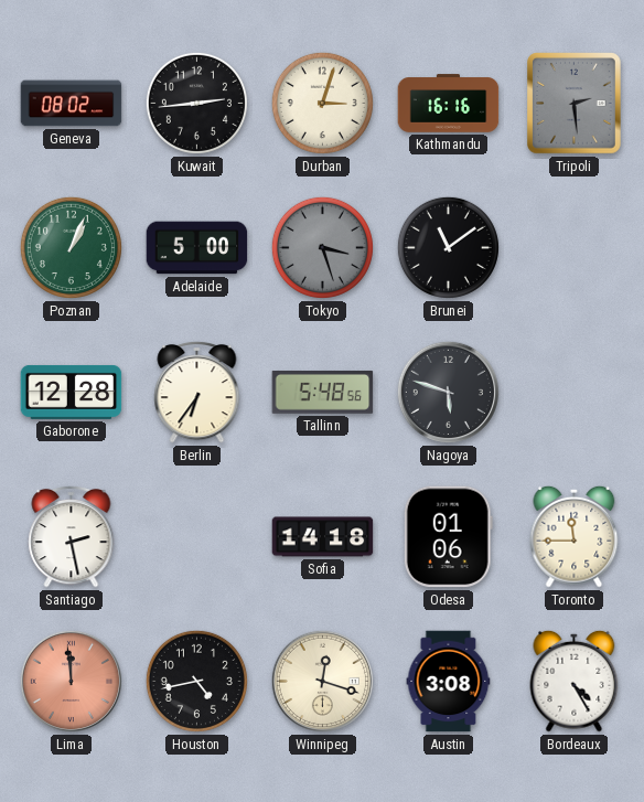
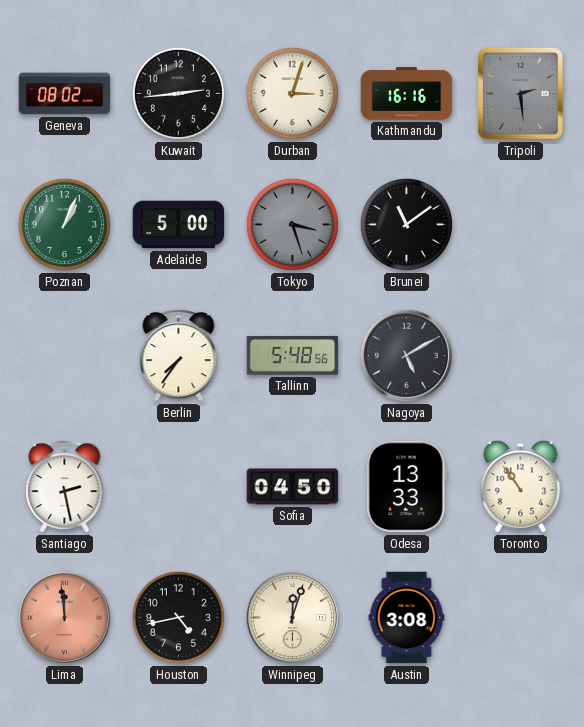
Gaborone: 12:28 -> none (72, 392)
Berlin: 6:36 -> 7:36 (179, 355)
Nagoya: 5:48 -> 5:10 (406, 355)
Sofia: 14:18 -> 04:50 (293, 487)
Odesa: 01:06 -> 13:33 (406, 487)
Toronto: 11:45 -> 10:54 (521, 486)
Winnipeg: 12:18 -> 12:03 (292, 617)
Bordeaux: 4:25 -> none (575, 681)
